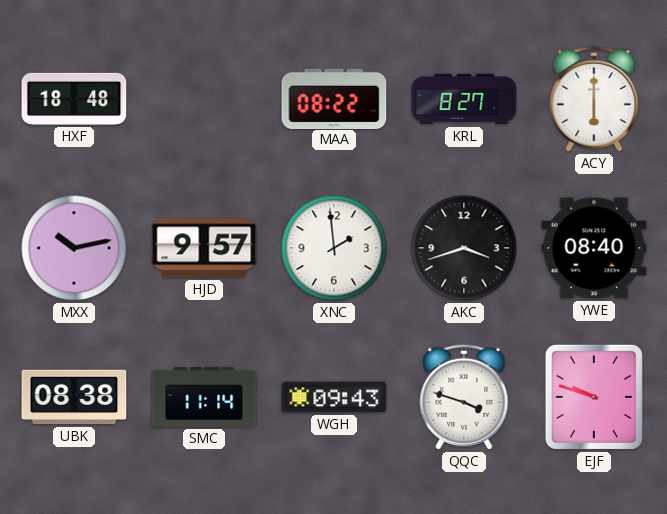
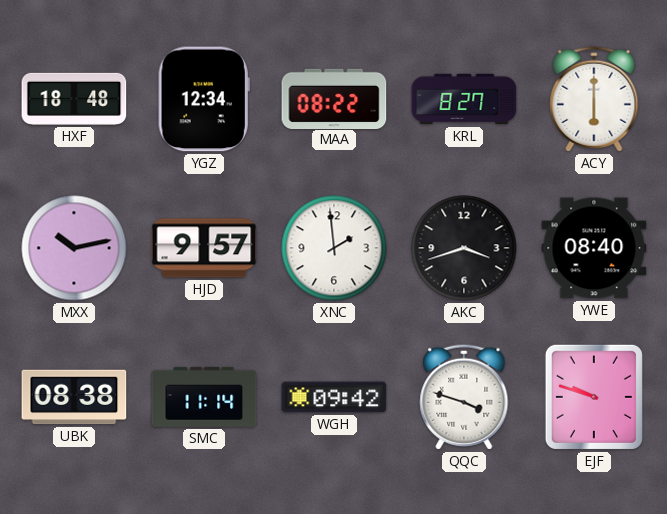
YGZ: none -> 12:34 (204, 99)
WGH: 09:43 -> 09:42 (334, 397)
